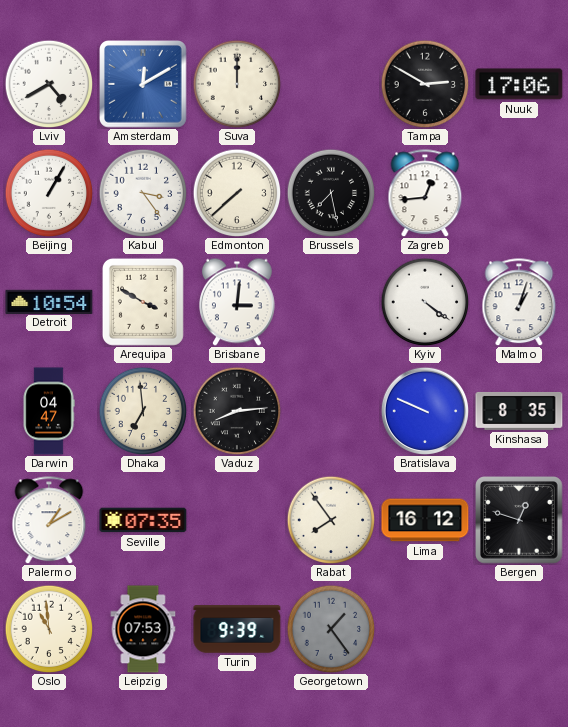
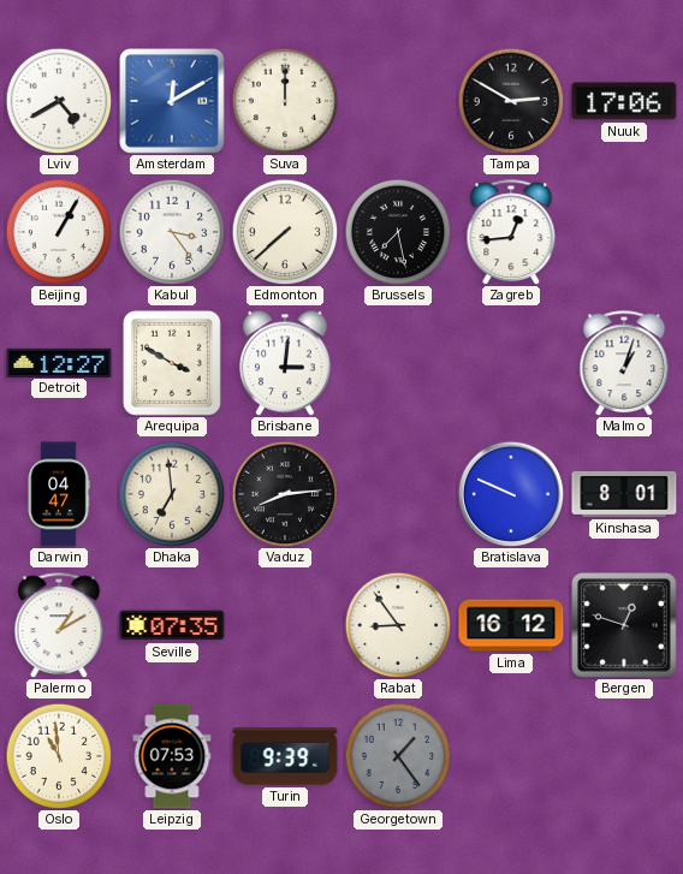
Detroit: 10:54 -> 12:27 (59, 362)
Kyiv: 4:21 -> none (425, 302)
Kinshasa: 8:35 -> 8:01 (624, 494)
Rabat: 7:54 -> 8:54 (398, 625)
